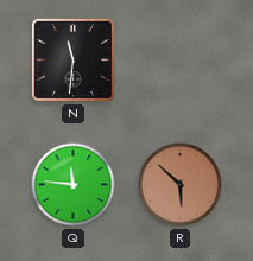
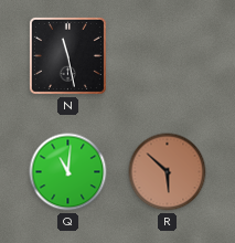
N: 11:31 -> 11:28 (67, 55)
Q: 11:46 -> 11:01 (68, 172)
